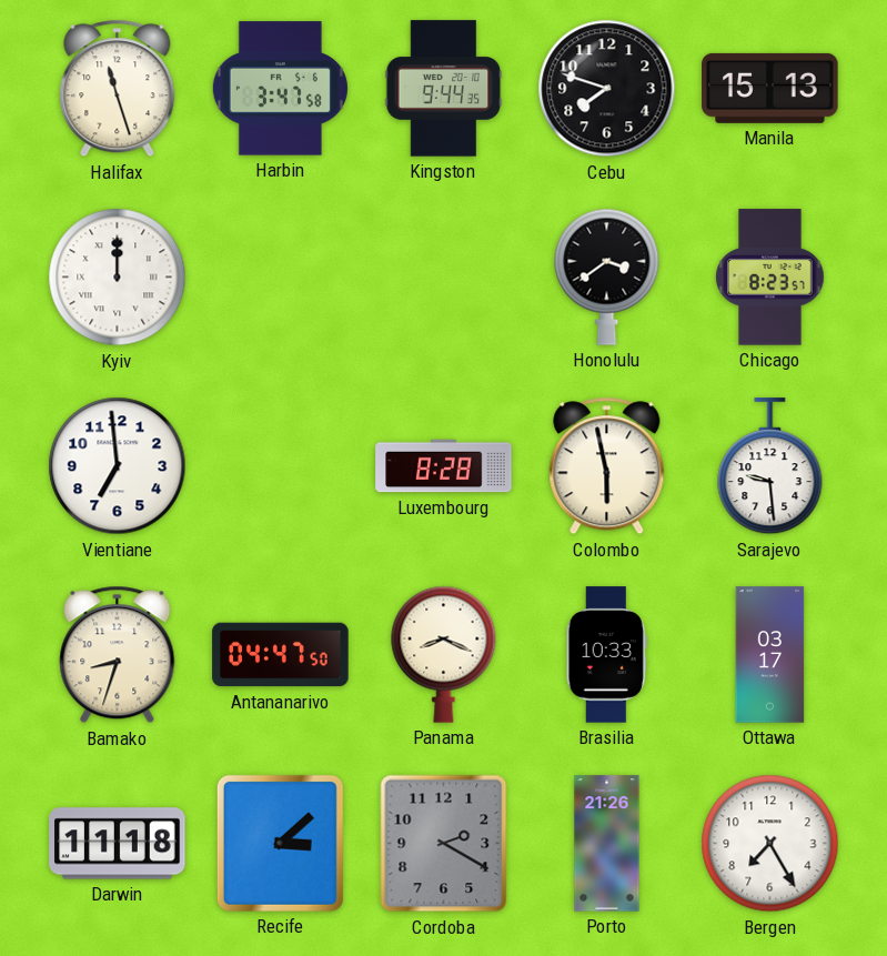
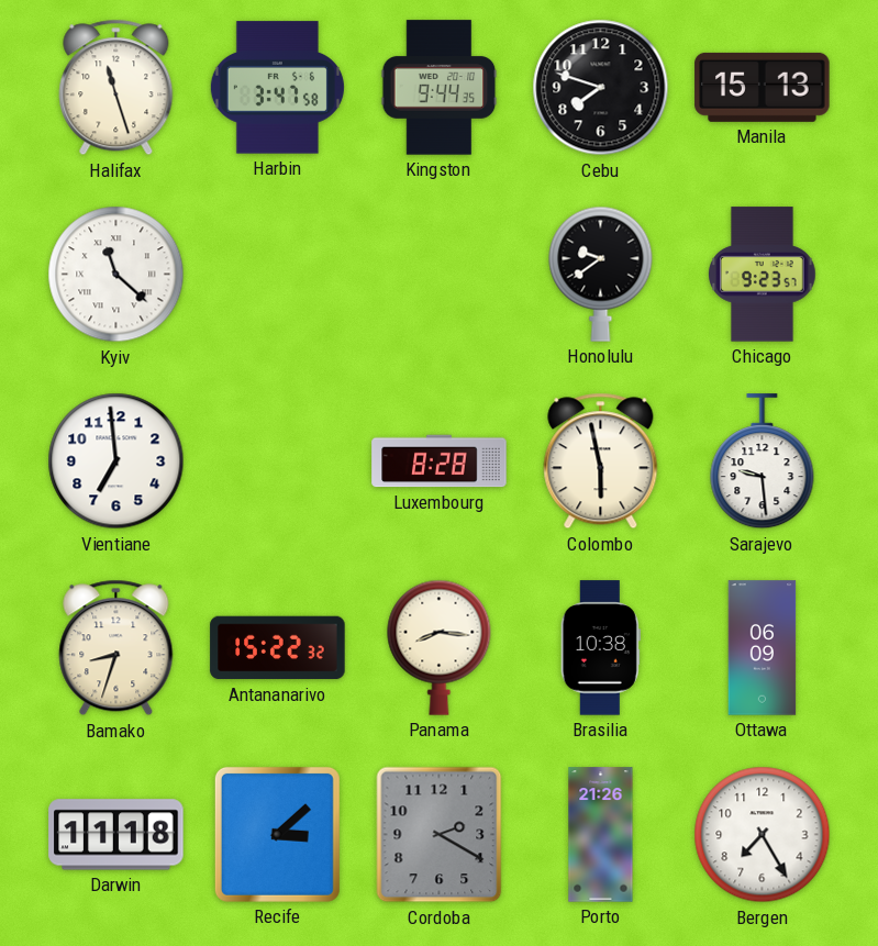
Kyiv: 12:00 -> 11:22 (116, 275)
Honolulu: 3:39 -> 9:39 (601, 274)
Chicago: 8:23 -> 9:23 (763, 275)
Antananarivo: 04:47 -> 15:22 (278, 648)
Panama: 8:19 -> 8:16 (440, 647)
Brasilia: 10:33 -> 10:38 (600, 648)
Ottawa: 03:17 -> 06:09 (763, 648)
